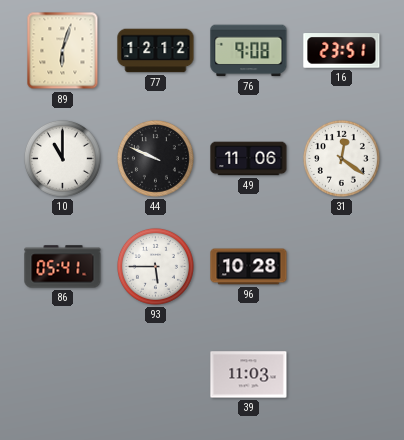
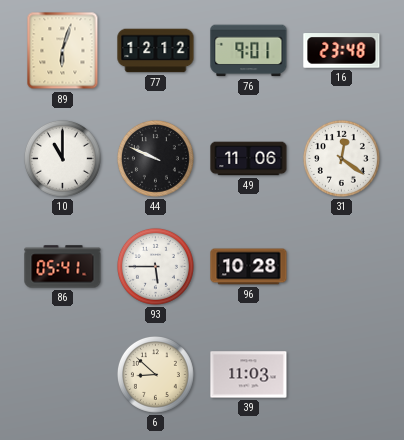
76: 9:08 -> 9:01 (249, 51)
16: 23:51 -> 23:48 (342, 51)
6: none -> 8:52 (155, 374)
